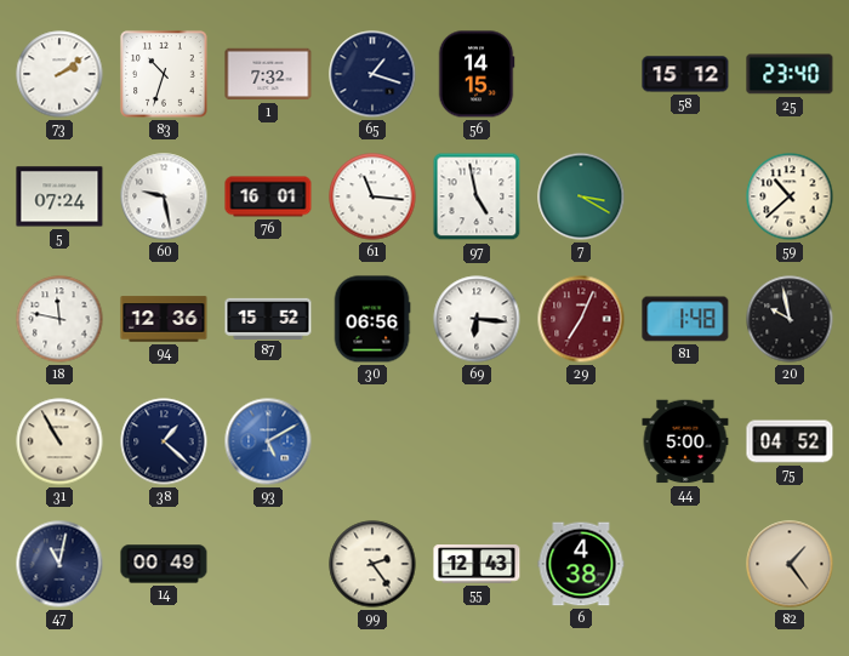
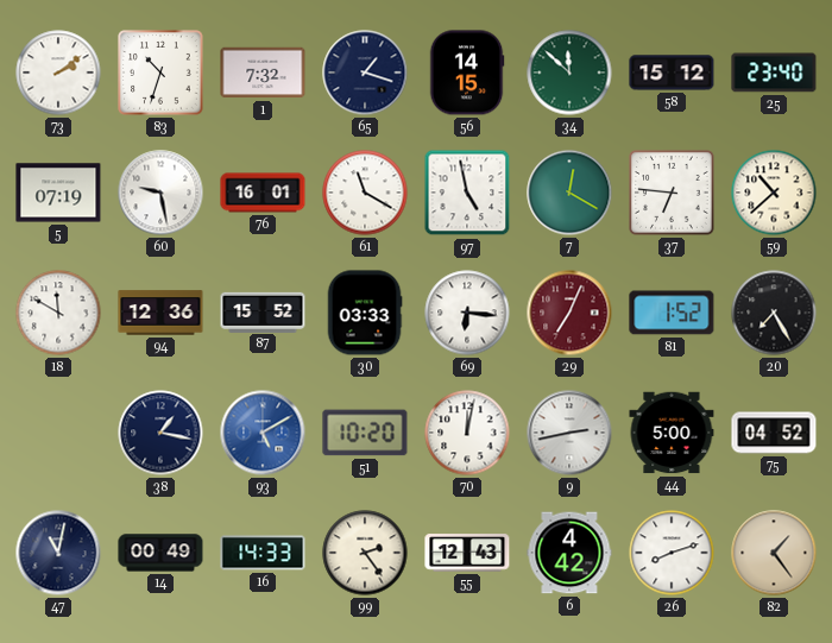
34: none -> 11:52 (569, 73)
5: 07:24 -> 07:19 (58, 193)
61: 11:16 -> 11:20 (365, 193)
7: 3:20 -> 12:20 (569, 193)
37: none -> 6:46 (672, 193)
18: 11:47 -> 11:50 (58, 313)
30: 06:56 -> 03:33 (365, 313)
81: 1:48 -> 1:52 (672, 313)
20: 9:58 -> 7:25 (774, 313)
31: 10:55 -> none (59, 441)
38: 1:22 -> 1:17 (160, 433)
51: none -> 10:20 (365, 433)
70: none -> 12:02 (467, 433)
9: none -> 2:43 (569, 433)
16: none -> 14:33 (263, 553)
6: 4:38 -> 4:42 (569, 553)
26: none -> 8:12 (672, 553)
